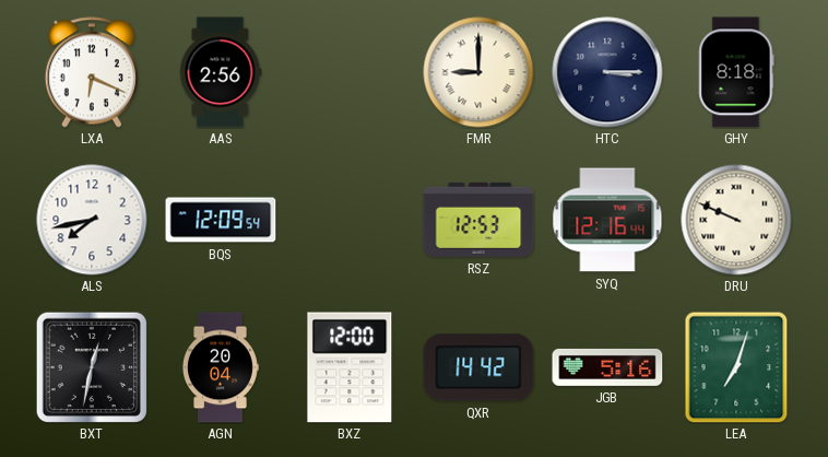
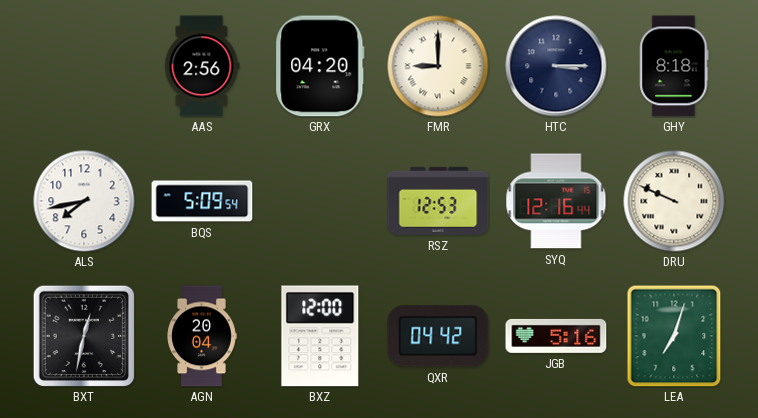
LXA: 6:19 -> none (92, 72)
GRX: none -> 04:20 (320, 66)
BQS: 12:09 -> 5:09 (202, 201)
QXR: 14:42 -> 04:42 (438, 336)
